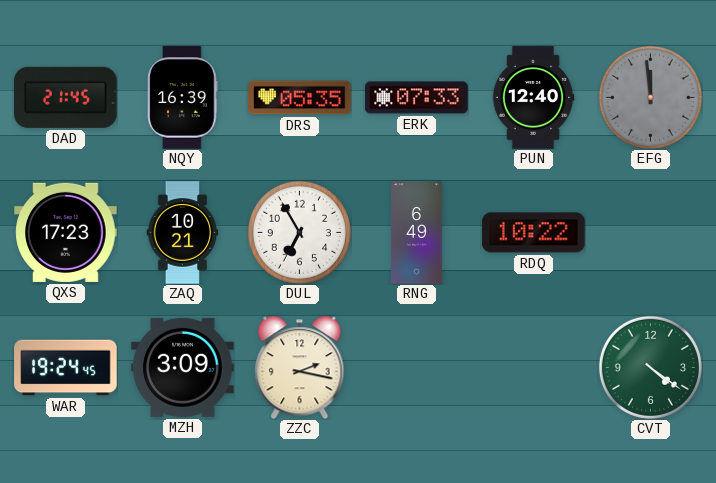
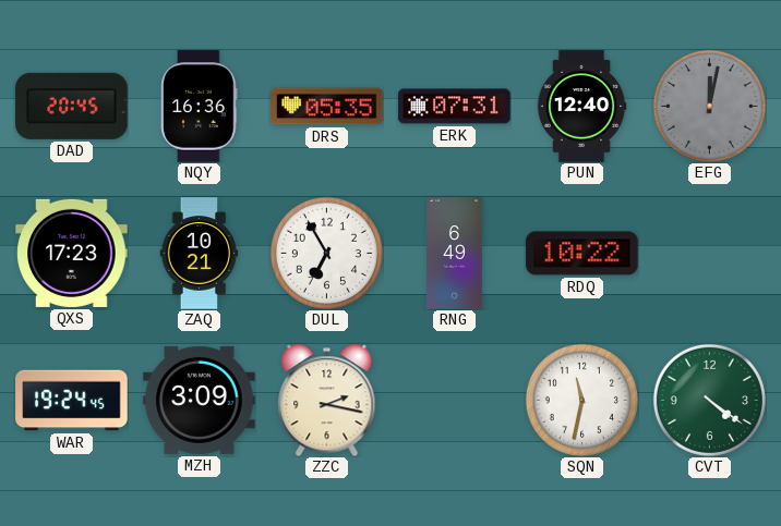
DAD: 21:45 -> 20:45 (72, 106)
NQY: 16:39 -> 16:36 (200, 107)
ERK: 07:33 -> 07:31 (455, 107)
EFG: 11:59 -> 12:02 (709, 106)
SQN: none -> 11:32 (581, 400)
